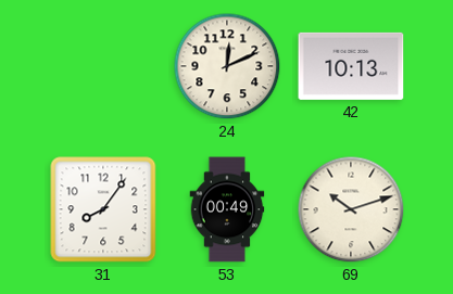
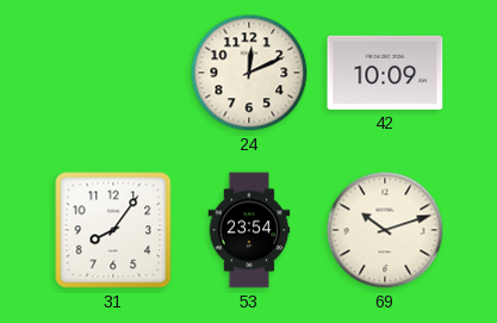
42: 10:13 -> 10:09 (385, 73)
53: 00:49 -> 23:54 (249, 230)
